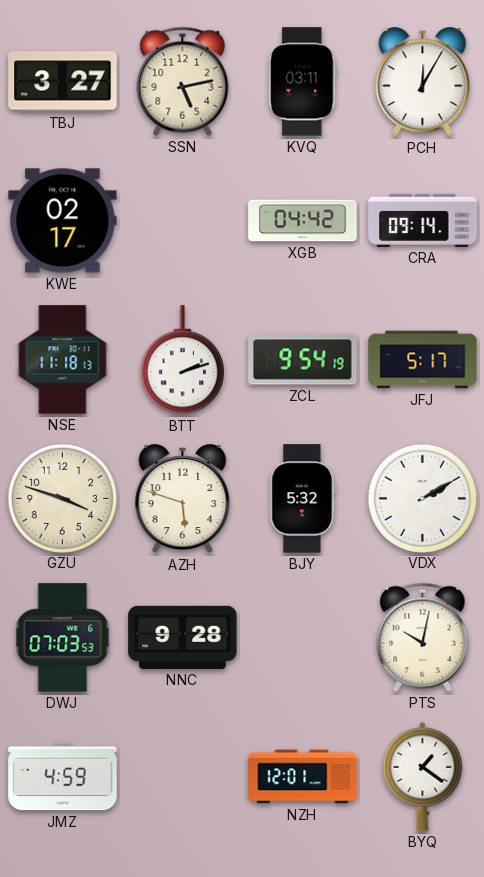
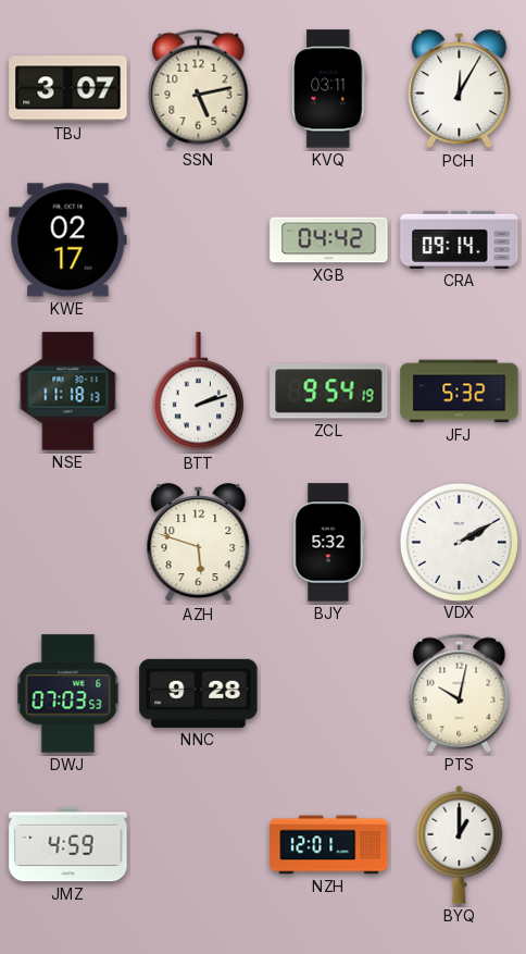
TBJ: 3:27 -> 3:07 (68, 89)
JFJ: 5:17 -> 5:32 (460, 392)
GZU: 3:48 -> none (62, 498)
BYQ: 1:21 -> 1:00 (460, 844)
